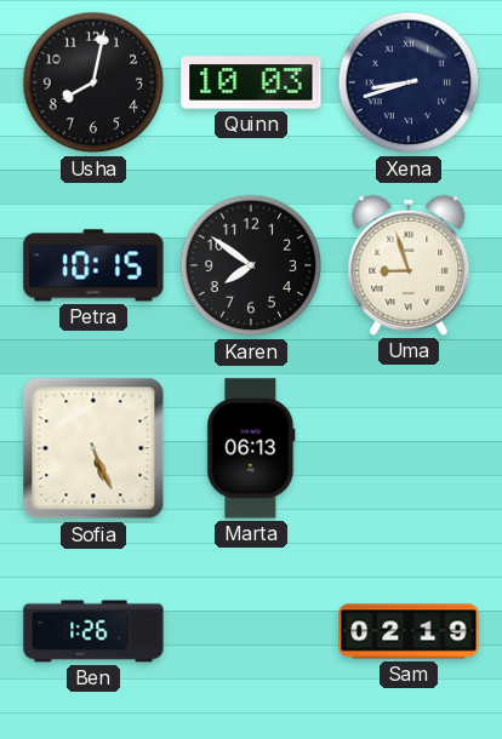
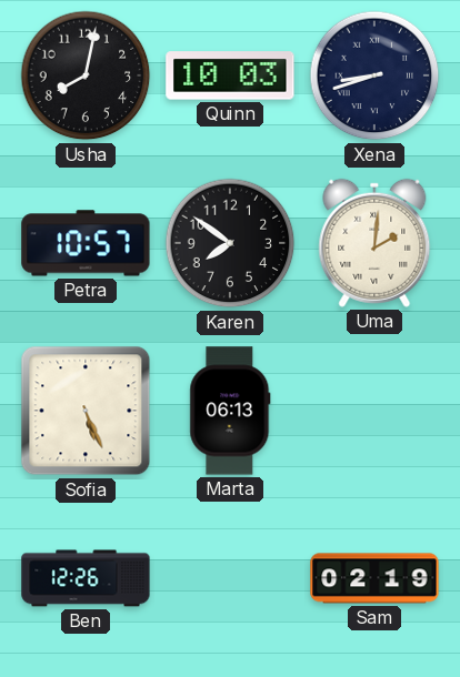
Petra: 10:15 -> 10:57 (86, 243)
Uma: 8:57 -> 2:01 (374, 243)
Ben: 1:26 -> 12:26 (86, 578)
